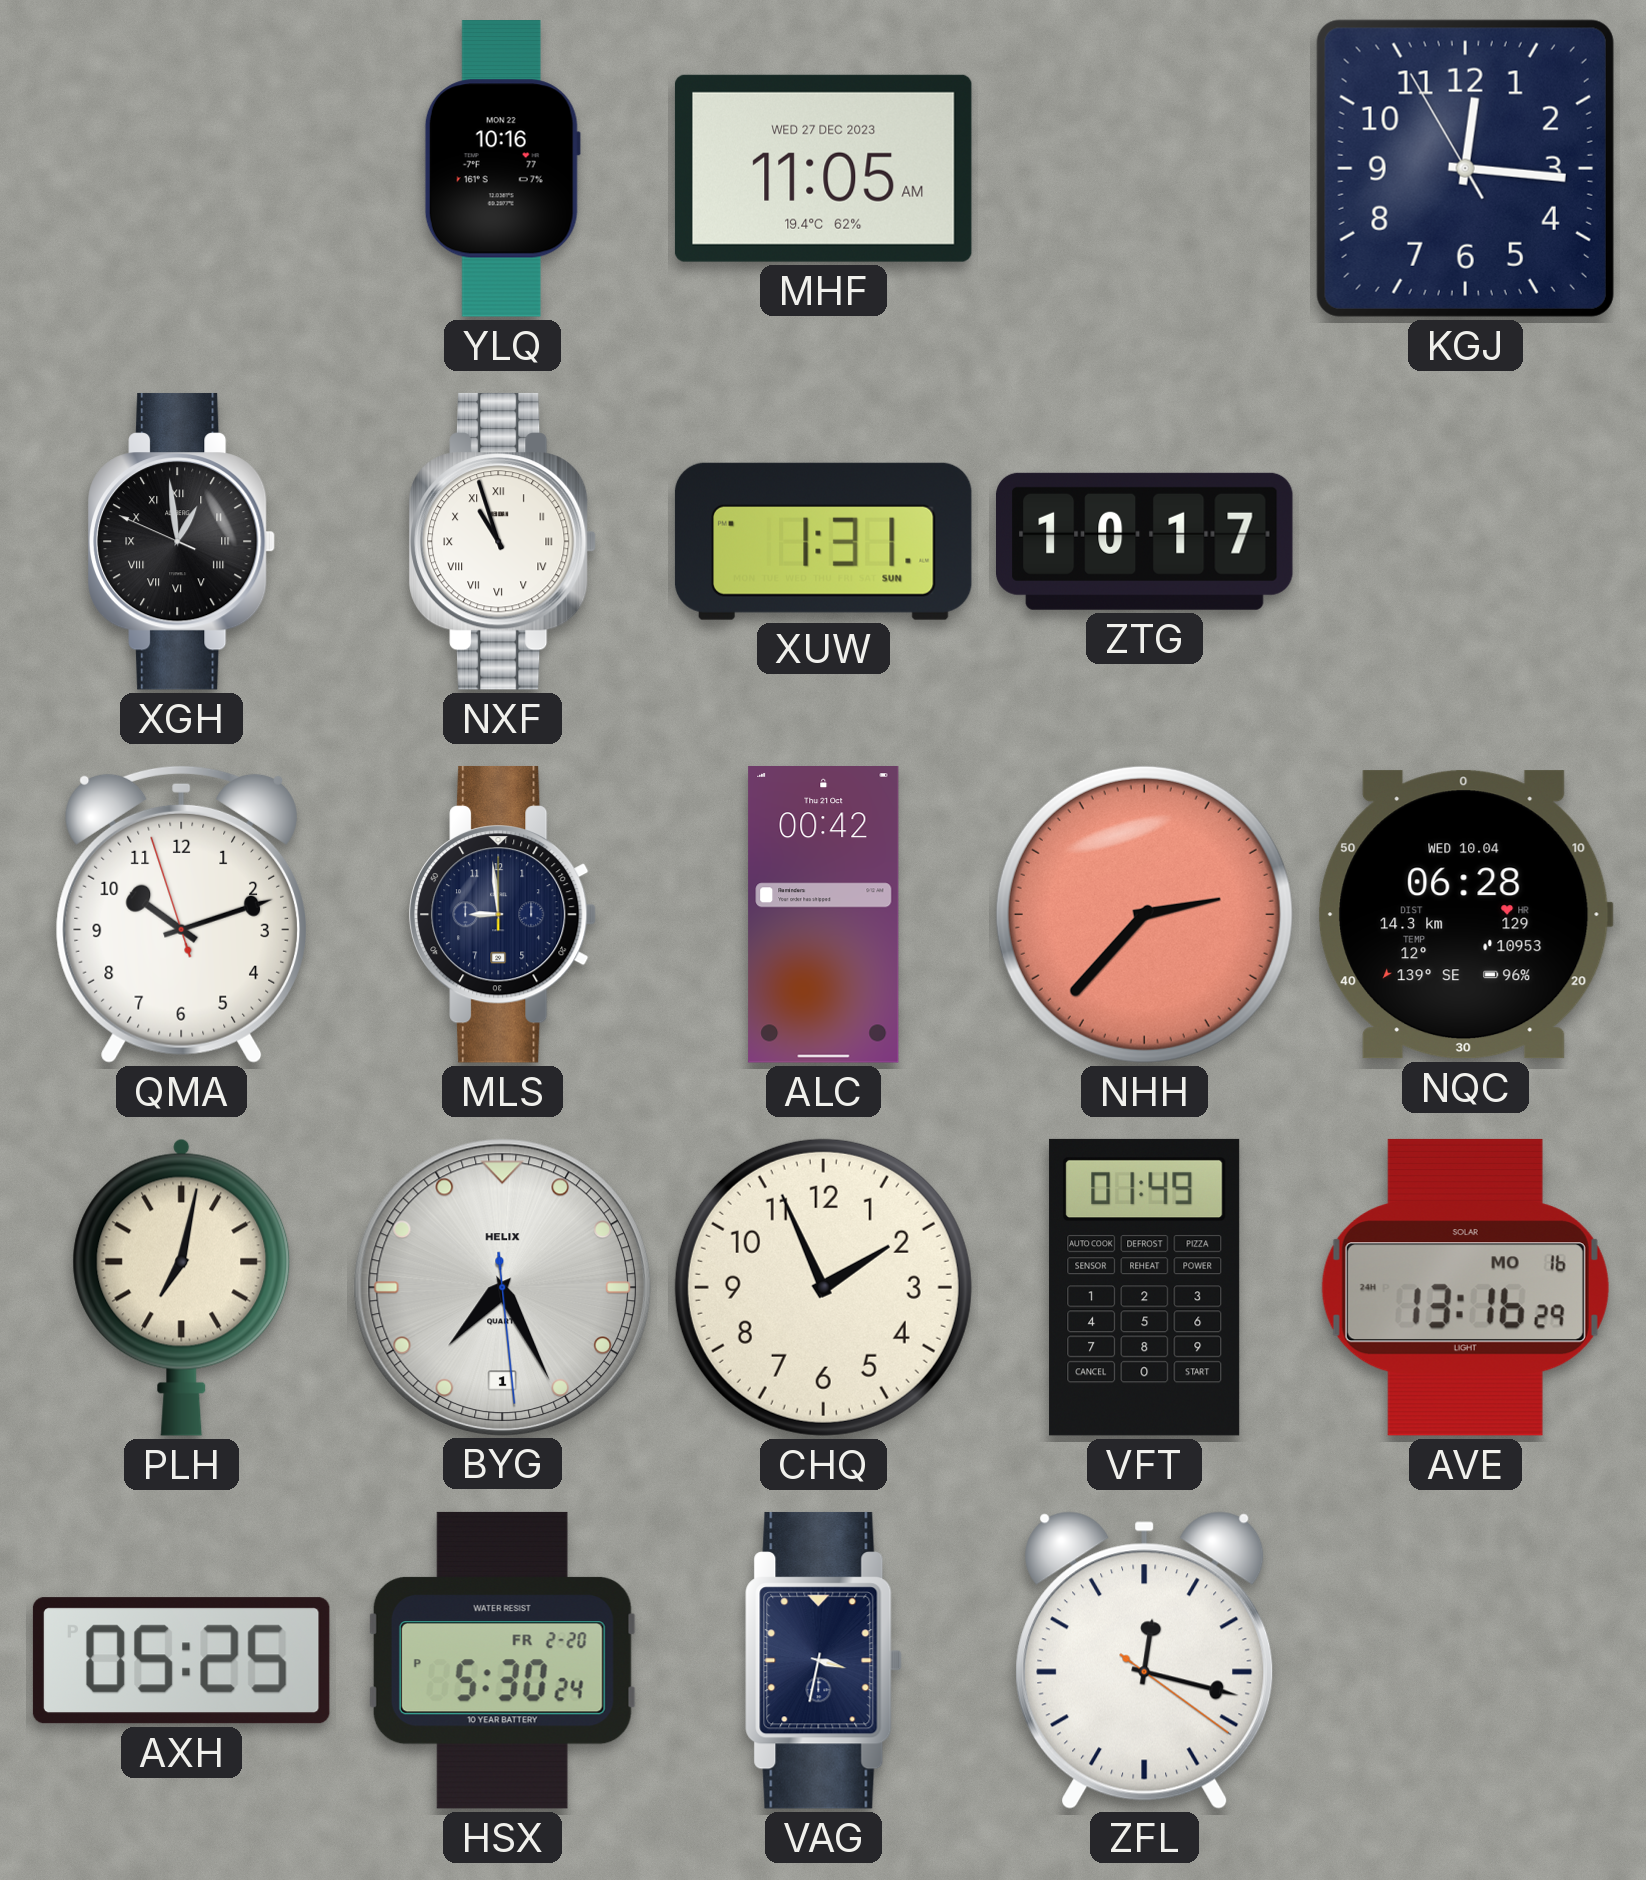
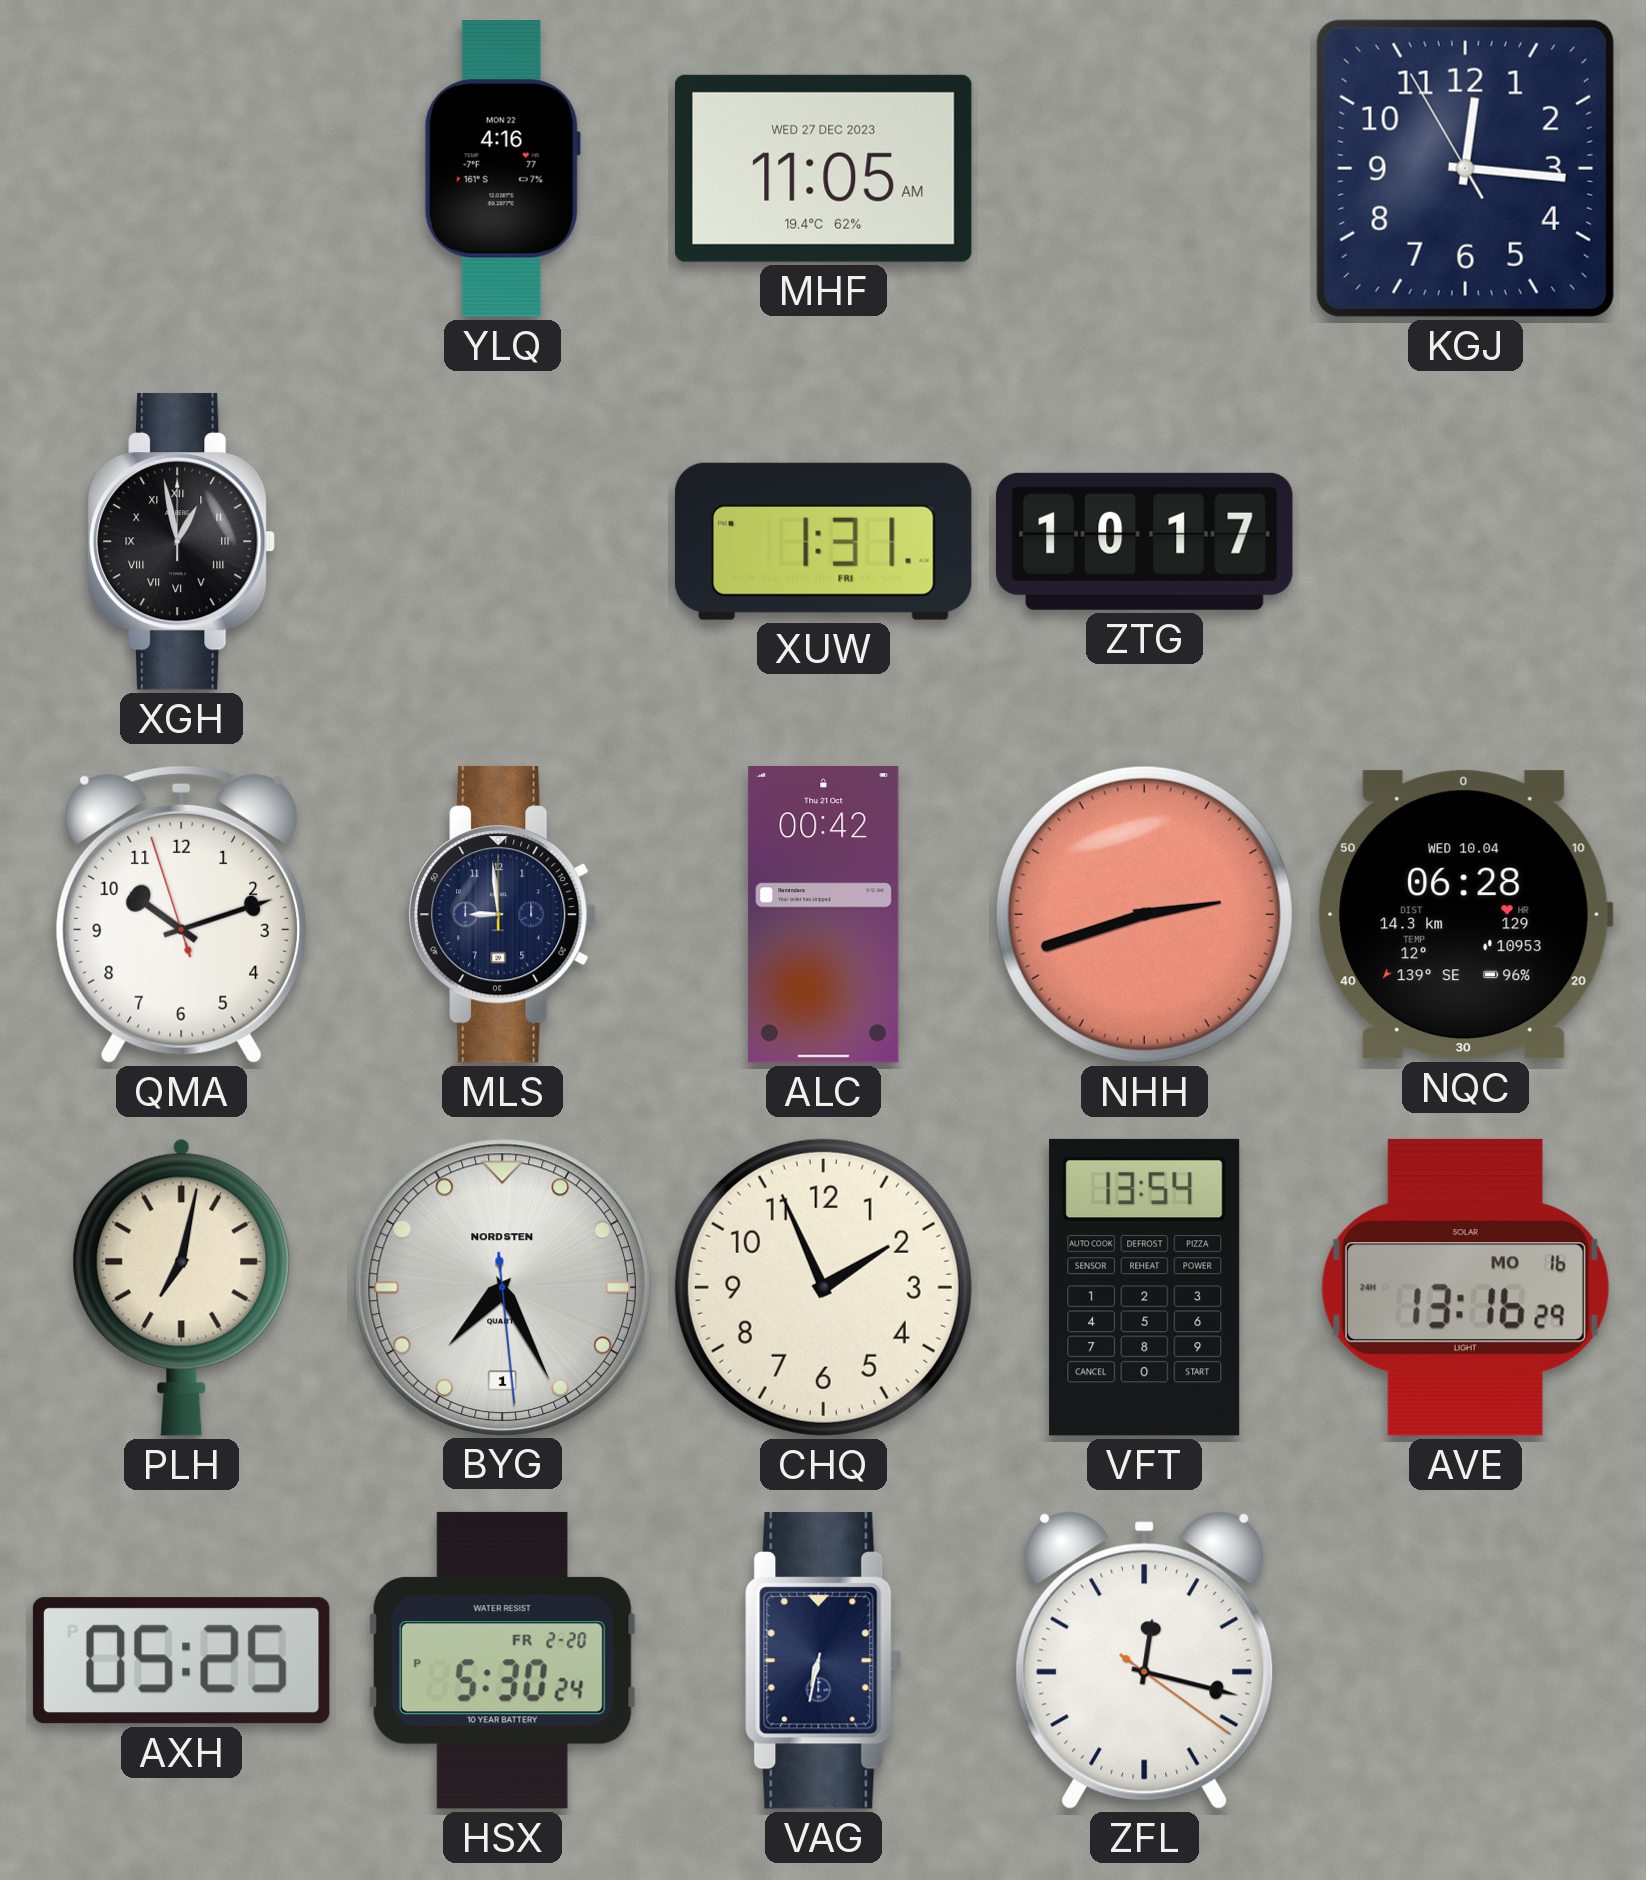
YLQ: 10:16 -> 4:16 (502, 169)
XGH: 12:58:49 -> 12:58:00 (182, 541)
NXF: 10:57 -> none (503, 541)
XUW date: SUN -> FRI (823, 541)
NHH: 2:37 -> 2:42 (1144, 914)
BYG brand: HELIX -> NORDSTEN (502, 1287)
VFT: 01:49 -> 13:54 (1145, 1287)
VAG: 3:32 -> 6:32 (824, 1660)
